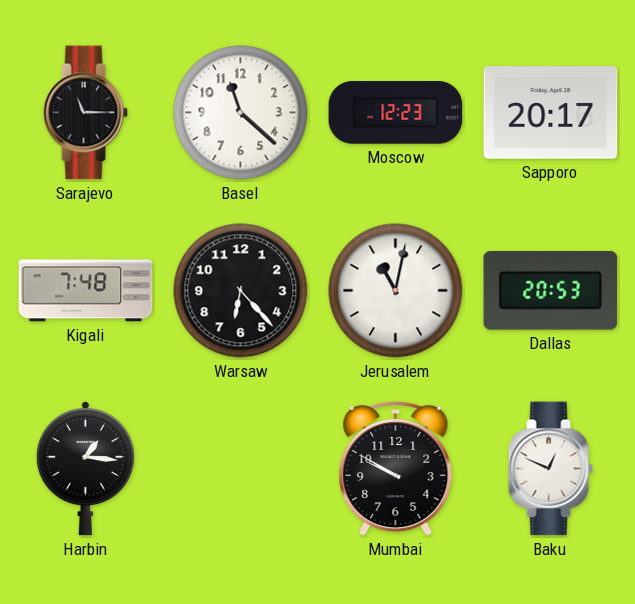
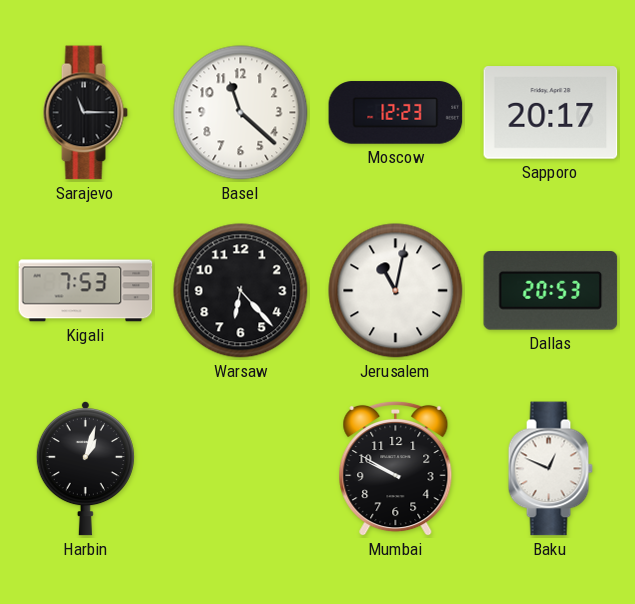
Kigali: 7:48 -> 7:53 (86, 291)
Harbin: 1:16 -> 1:03 (85, 469)
